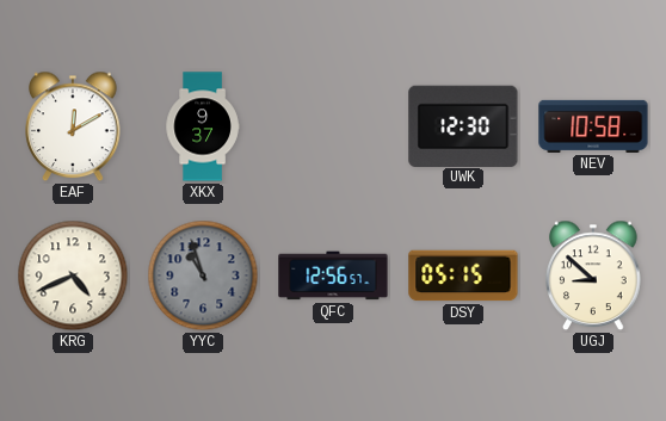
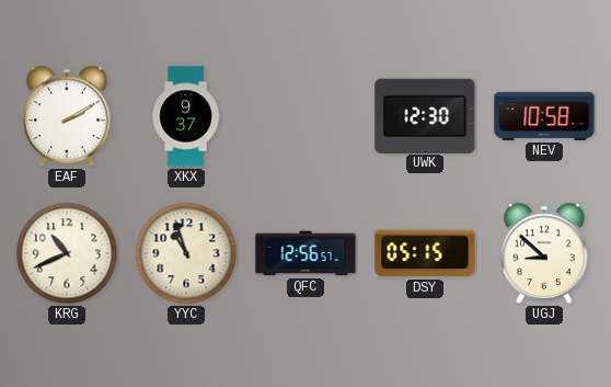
EAF: 12:10 -> 2:10 (67, 116)
KRG: 4:41 -> 10:41 (67, 253)
YYC dial: grey -> cream (186, 253)
